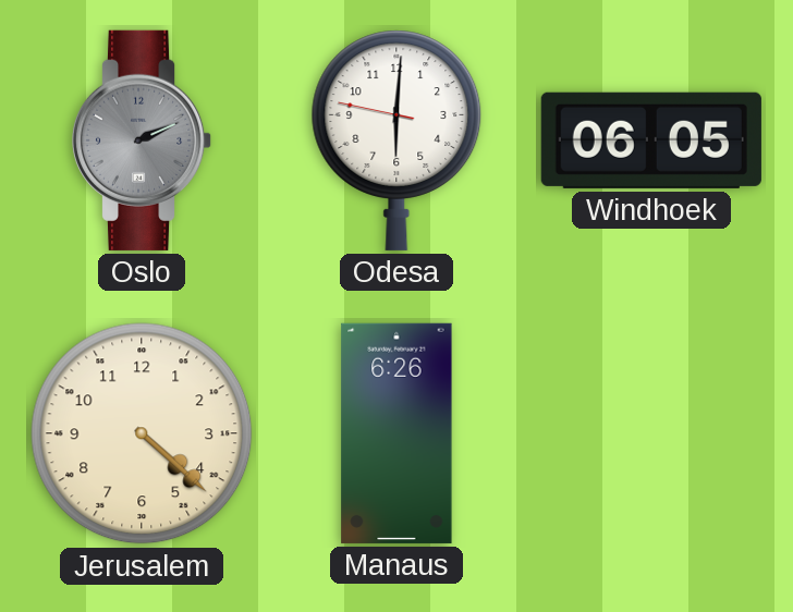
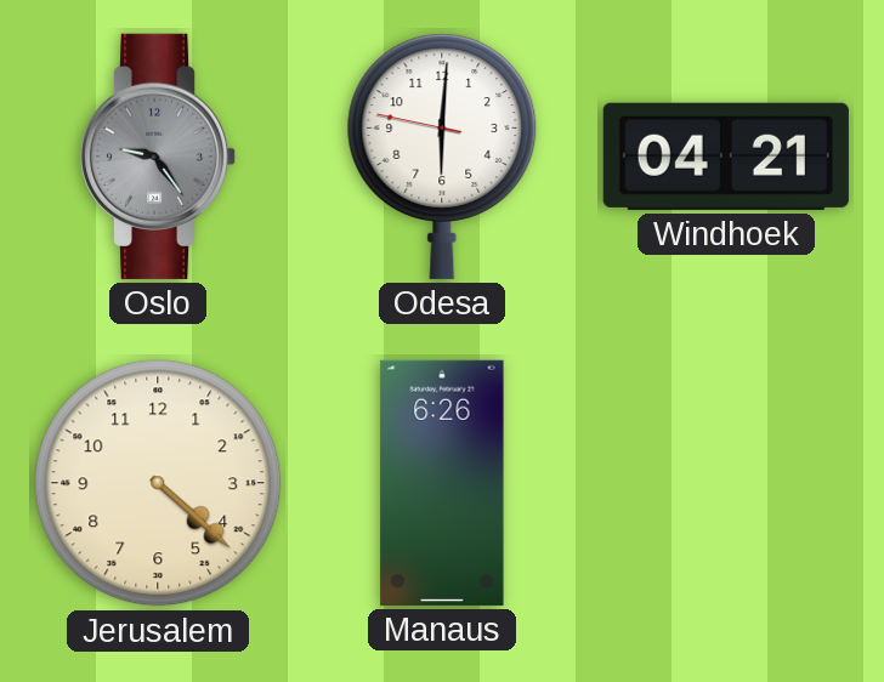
Oslo: 2:11 -> 9:24 (158, 157)
Windhoek: 06:05 -> 04:21 (726, 157)
